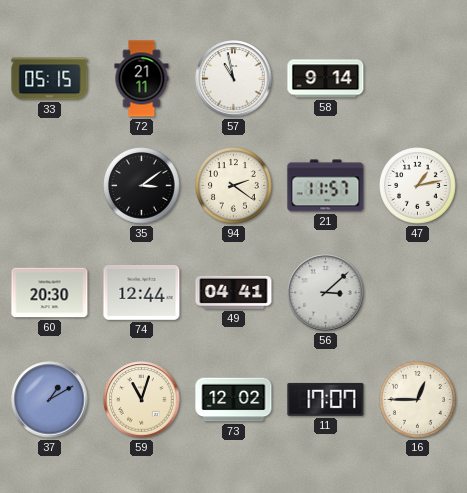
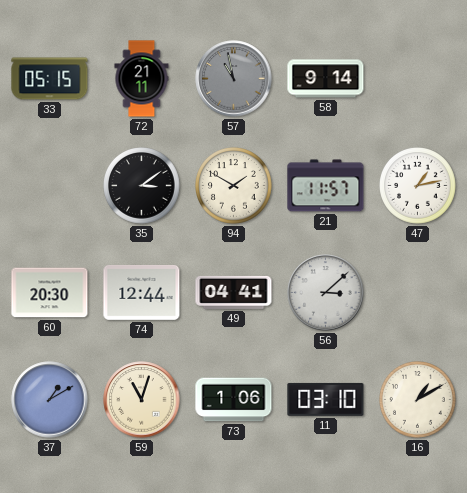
57 dial: white -> grey (234, 79)
94: 2:21 -> 1:50 (234, 186)
73: 12:02 -> 1:06 (234, 400)
11: 17:07 -> 03:10 (326, 399)
16: 12:45 -> 1:10 (418, 400)
